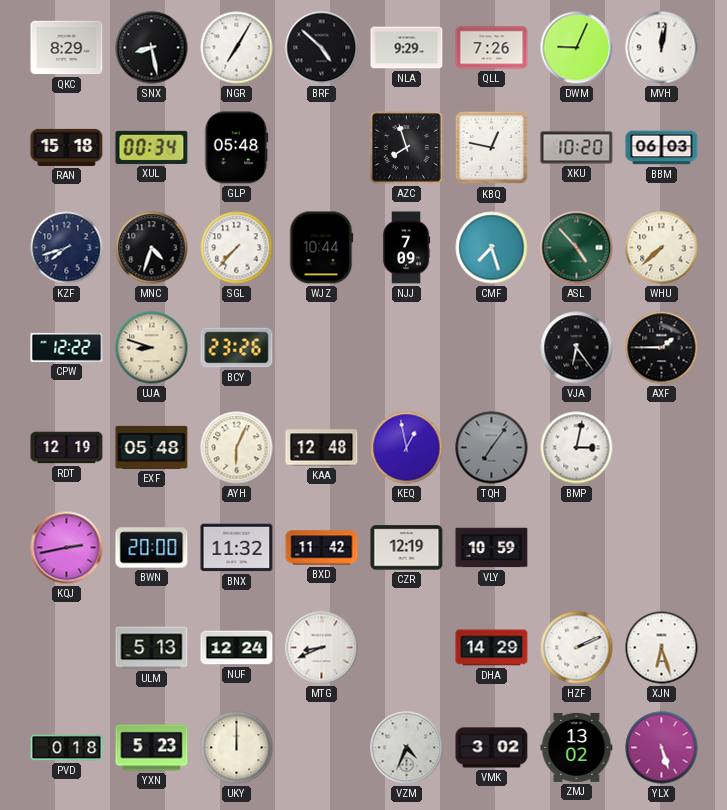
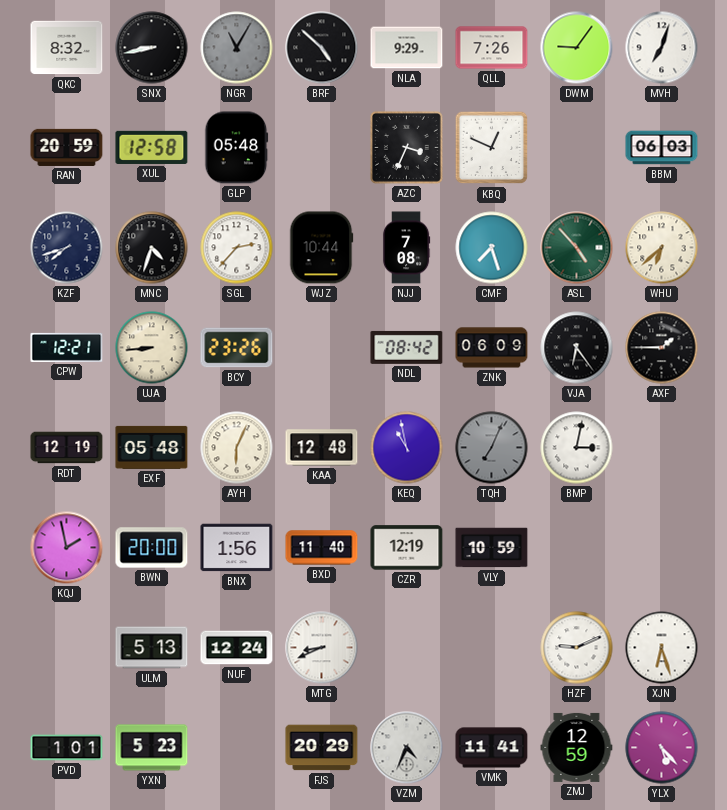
QKC: 8:29 -> 8:32 (67, 48)
SNX: 8:28 -> 8:43 (152, 48)
NGR: 7:05 -> 11:05 (237, 48)
NGR dial: white -> grey (237, 48)
DWM: 9:04 -> 9:06 (577, 48)
MVH: 12:02 -> 7:03 (662, 48)
RAN: 15:18 -> 20:59 (67, 147)
XUL: 00:34 -> 12:58 (152, 147)
AZC: 7:57 -> 3:34 (406, 147)
KBQ: 12:47 -> 12:49 (492, 148)
XKU: 10:20 -> none (577, 148)
SGL: 7:37 -> 2:37 (237, 248)
NJJ: 7:09 -> 7:08 (406, 248)
WHU: 7:38 -> 6:38 (662, 248)
CPW: 12:22 -> 12:21 (67, 347)
UJA: 8:48 -> 8:44 (152, 348)
NDL: none -> 08:42 (407, 347)
ZNK: none -> 06:09 (492, 348)
KEQ: 12:58 -> 10:58 (407, 448)
TQH: 7:06 -> 7:04 (492, 448)
KQJ: 2:43 -> 1:58 (67, 548)
BNX: 11:32 -> 1:56 (237, 548)
BXD: 11:42 -> 11:40 (322, 548)
DHA: 14:29 -> none (492, 648)
HZF: 2:11 -> 9:11 (577, 648)
PVD: 0:18 -> 1:01 (67, 748)
UKY: 12:00 -> none (237, 748)
FJS: none -> 20:29 (322, 748)
VMK: 3:02 -> 11:41 (492, 748)
ZMJ: 13:02 -> 12:59 (577, 747)
YLX: 5:27 -> 5:23 (662, 748)
